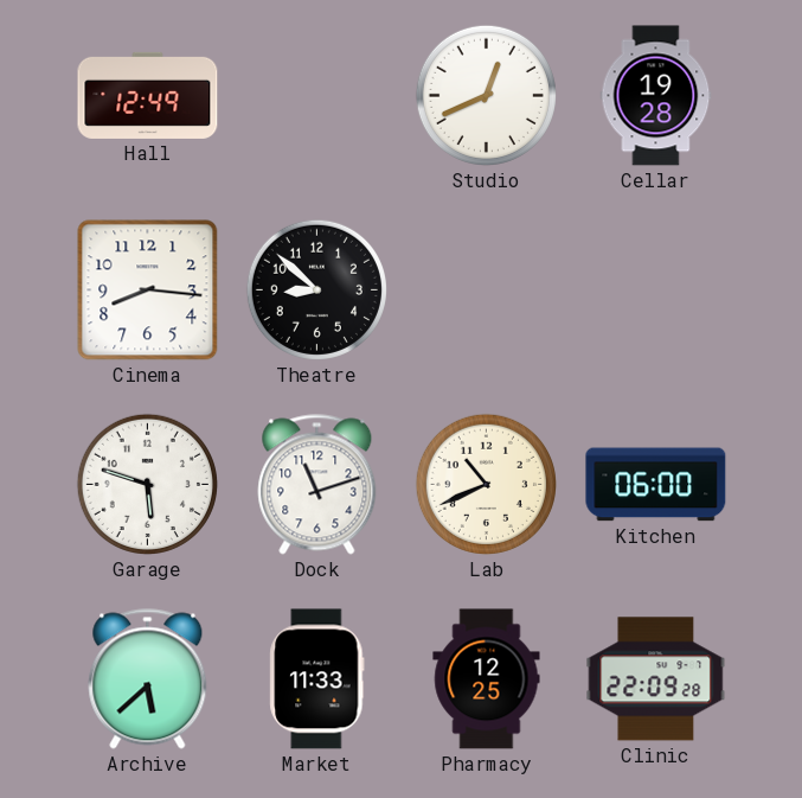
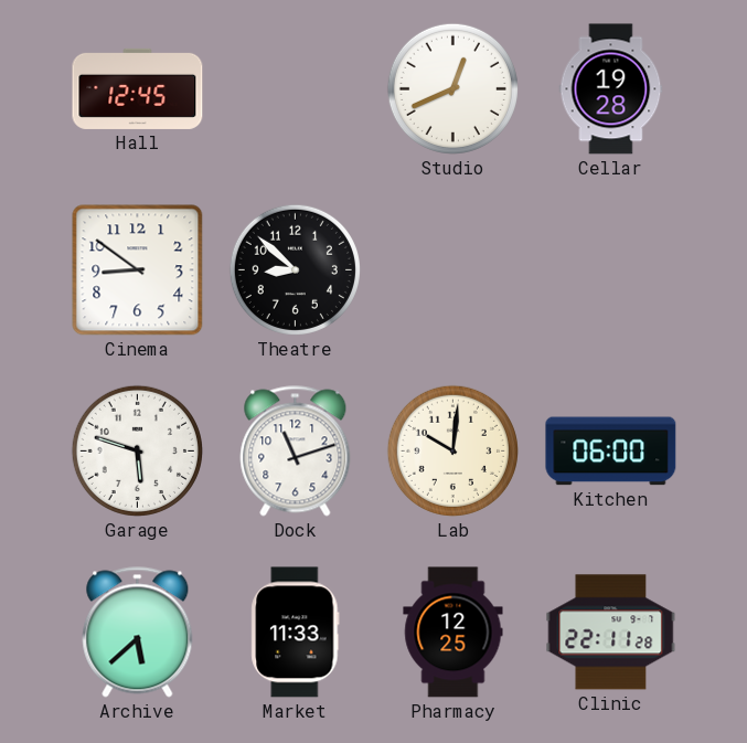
Hall: 12:49 -> 12:45 (138, 88)
Cinema: 8:16 -> 8:51 (138, 270)
Lab: 10:41 -> 10:01 (452, 450)
Clinic: 22:09 -> 22:11 (611, 633)
